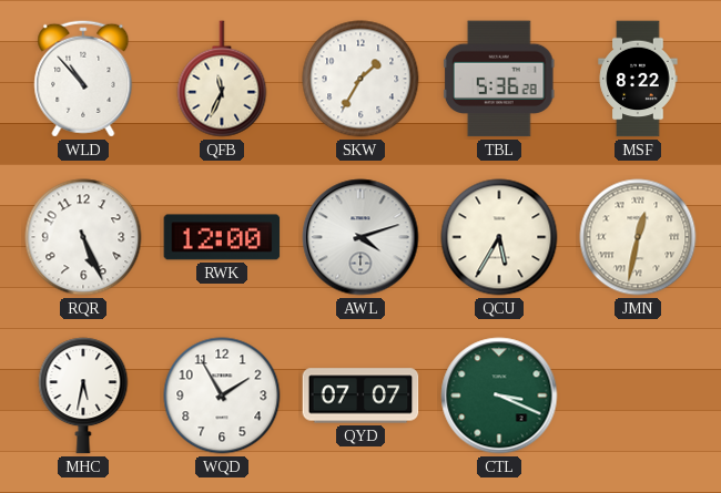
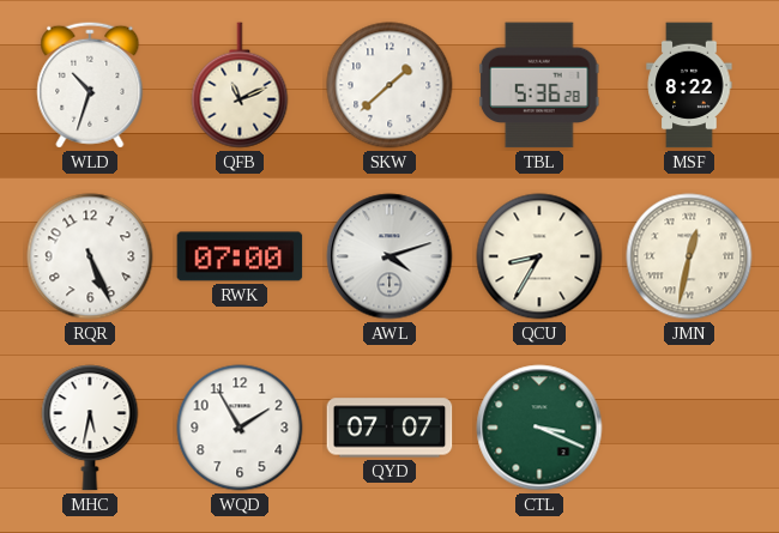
WLD: 10:53 -> 10:33 (90, 85)
QFB: 11:34 -> 11:11 (240, 85)
SKW: 1:35 -> 1:38 (389, 85)
RWK: 12:00 -> 07:00 (240, 256)
QCU: 5:35 -> 8:35 (539, 256)
